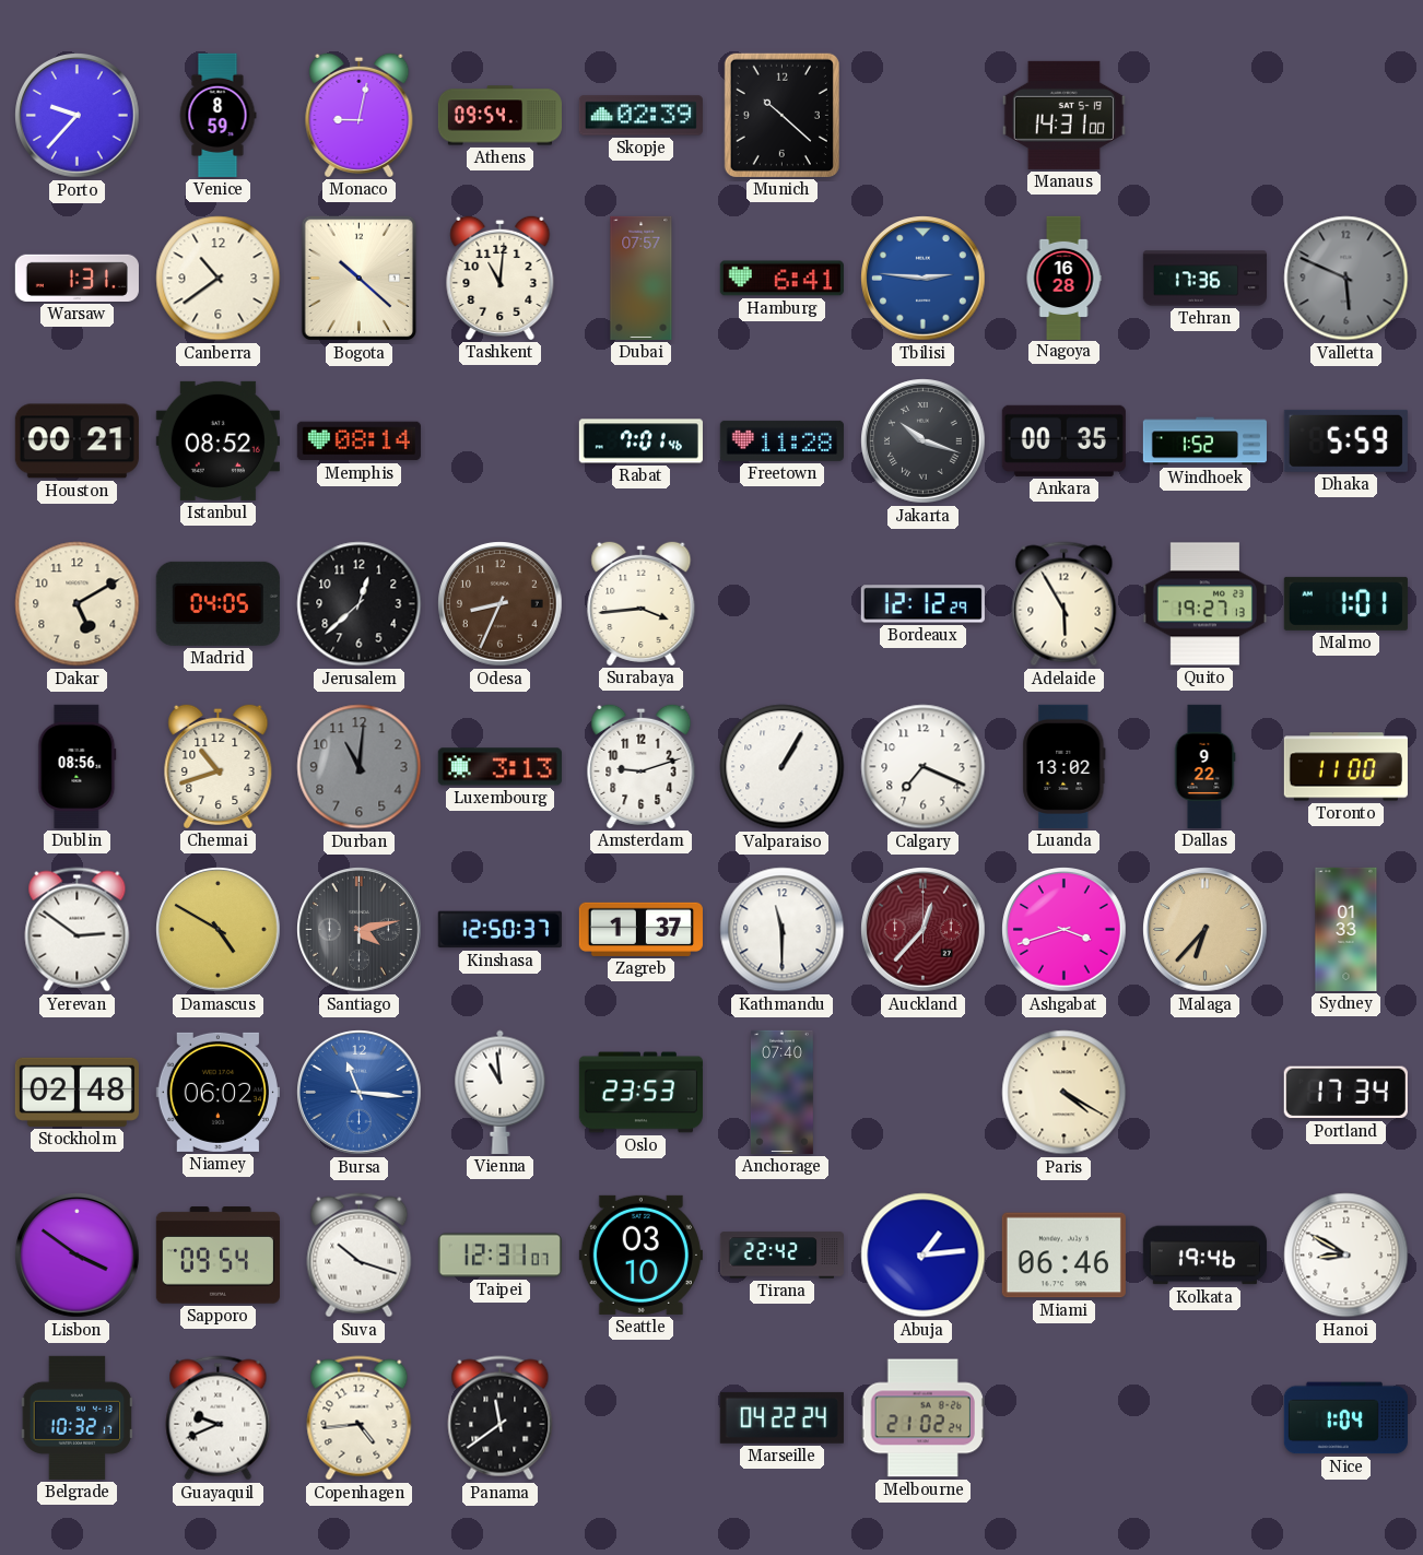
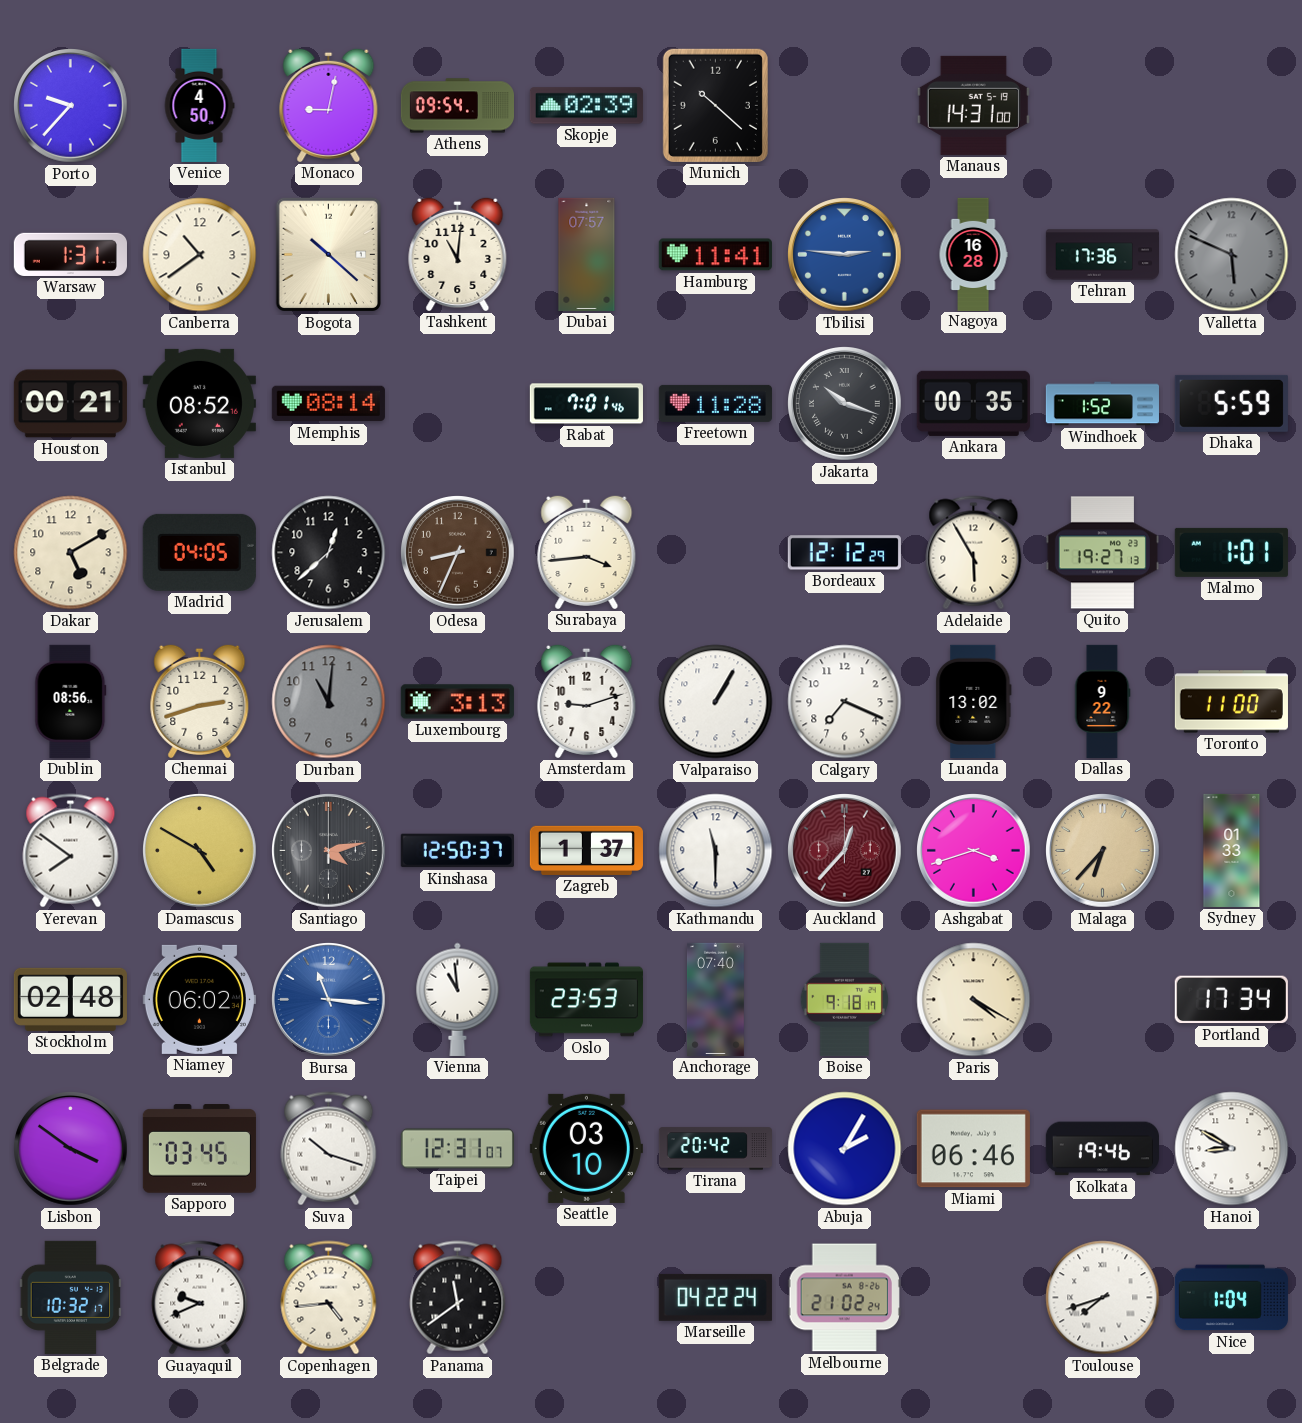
Venice: 8:59 -> 4:50 (199, 105)
Hamburg: 6:41 -> 11:41 (715, 255)
Chennai: 10:42 -> 2:42 (200, 701)
Yerevan: 2:51 -> 7:51 (71, 851)
Boise: none -> 9:18 (844, 999)
Sapporo: 09:54 -> 03:45 (199, 1149)
Tirana: 22:42 -> 20:42 (715, 1149)
Abuja: 1:14 -> 2:05 (845, 1149)
Toulouse: none -> 7:42 (1103, 1298)
